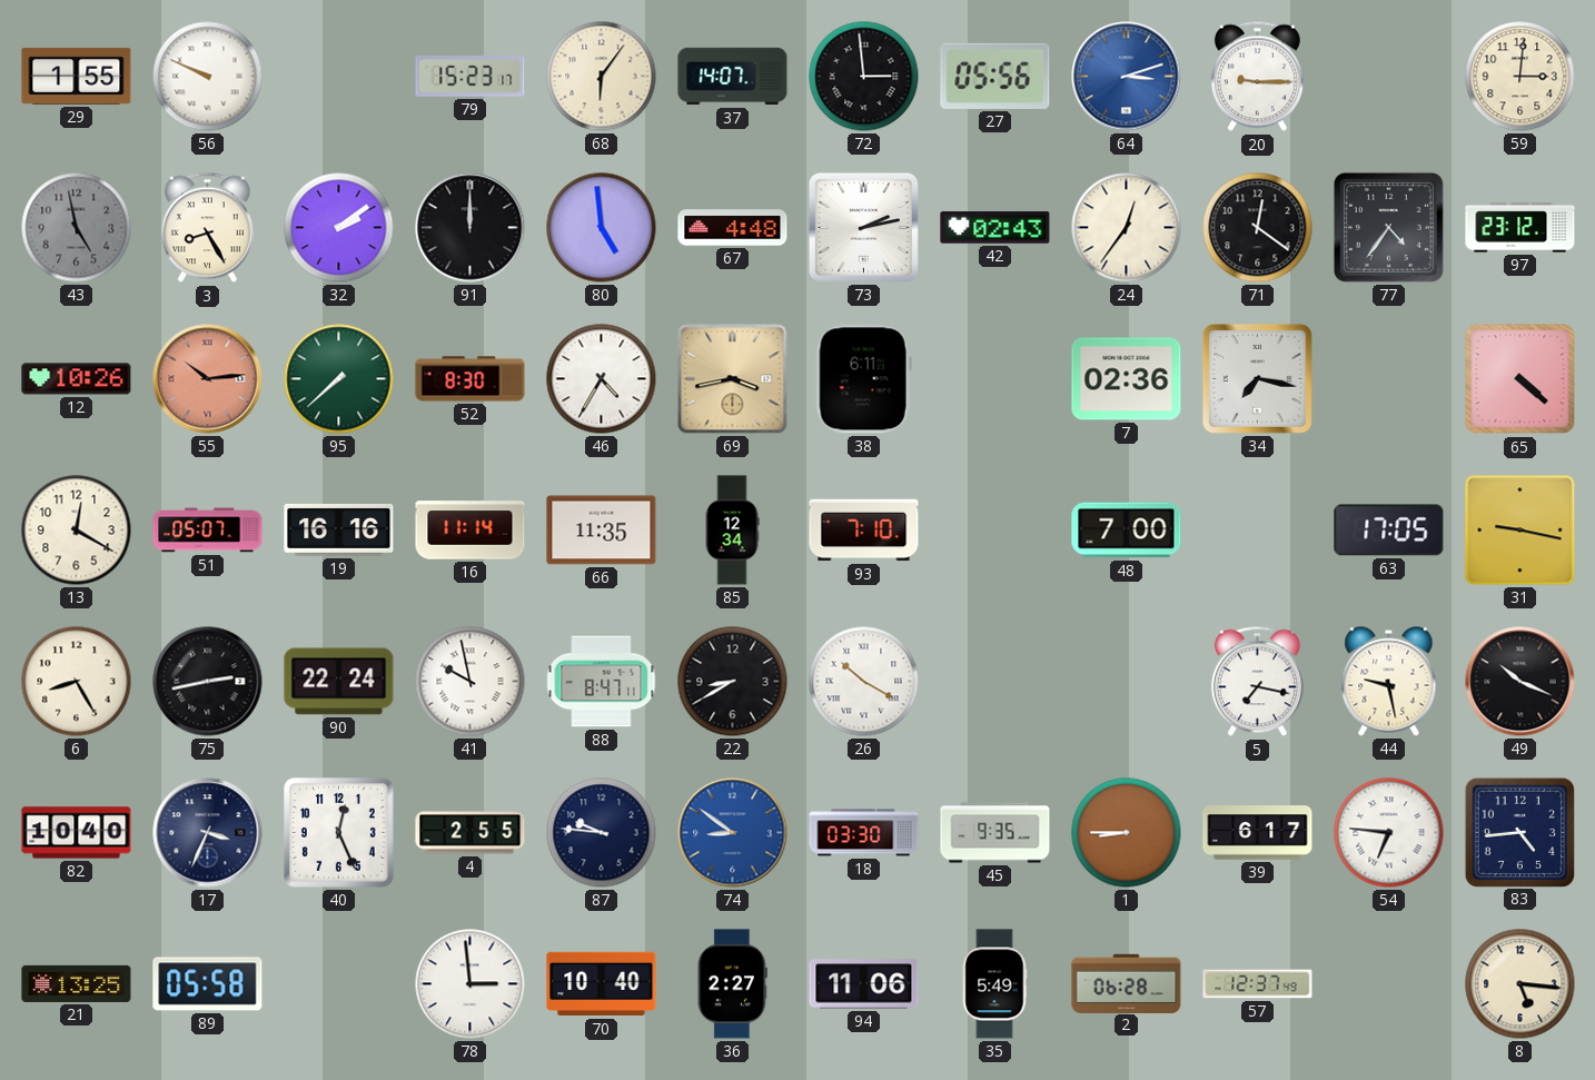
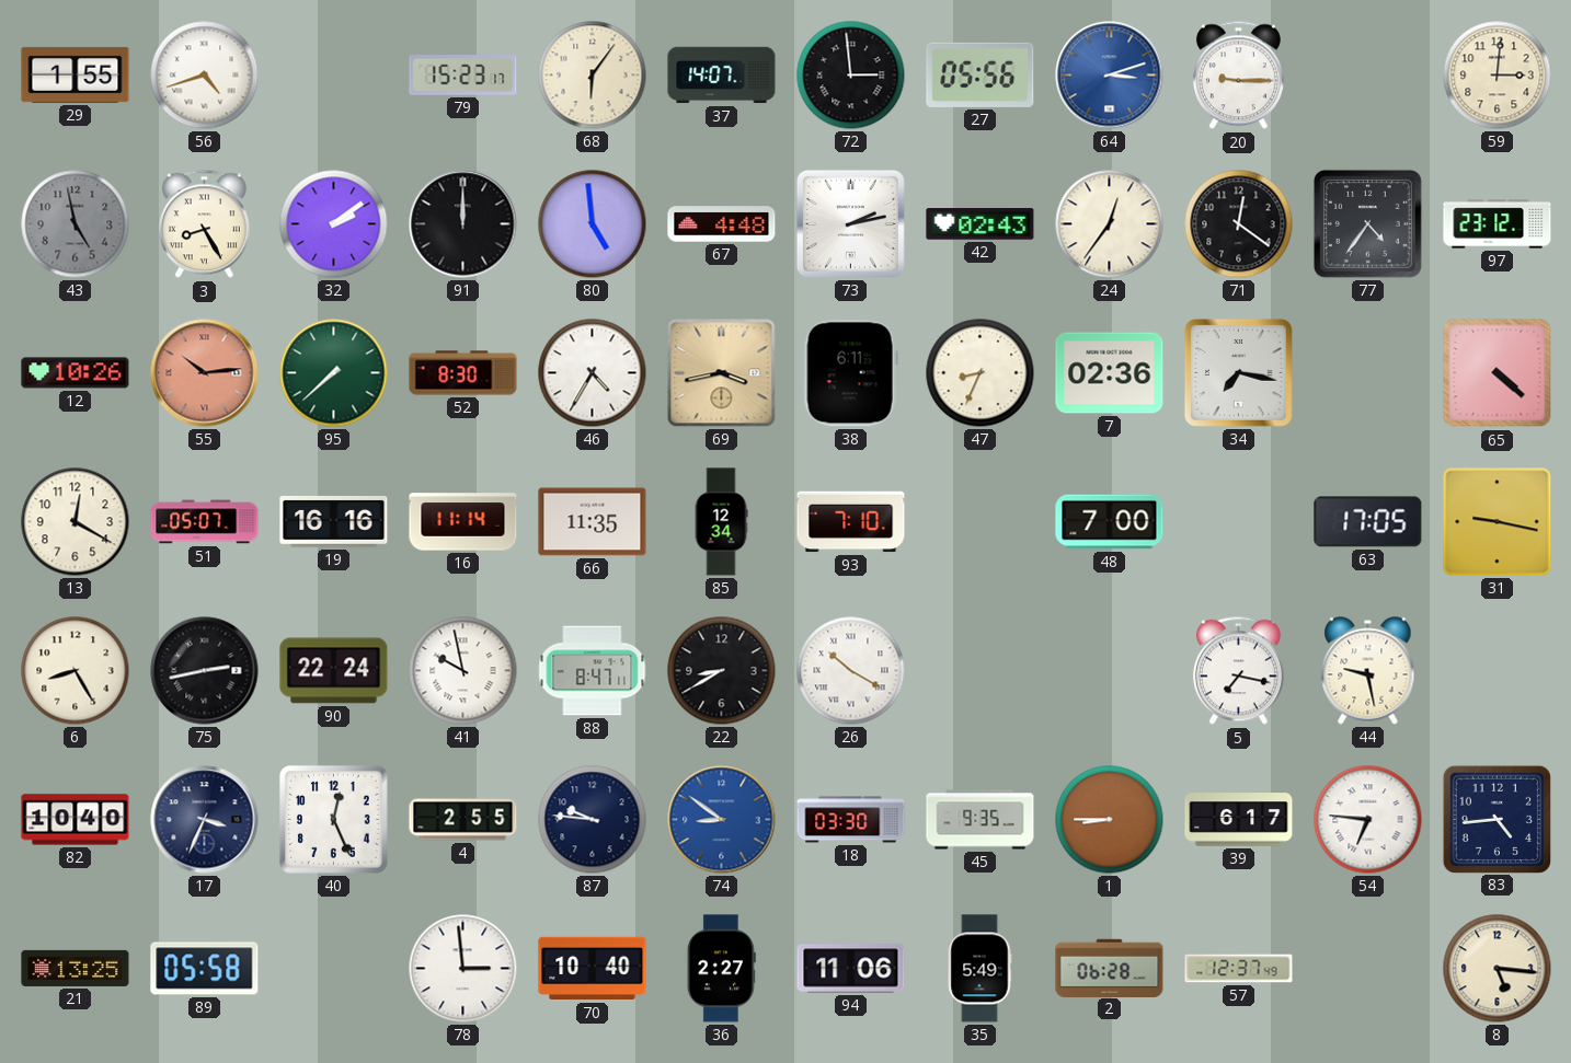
56: 9:49 -> 4:42 (205, 76)
47: none -> 8:34 (981, 373)
49: 10:19 -> none (1520, 682)
